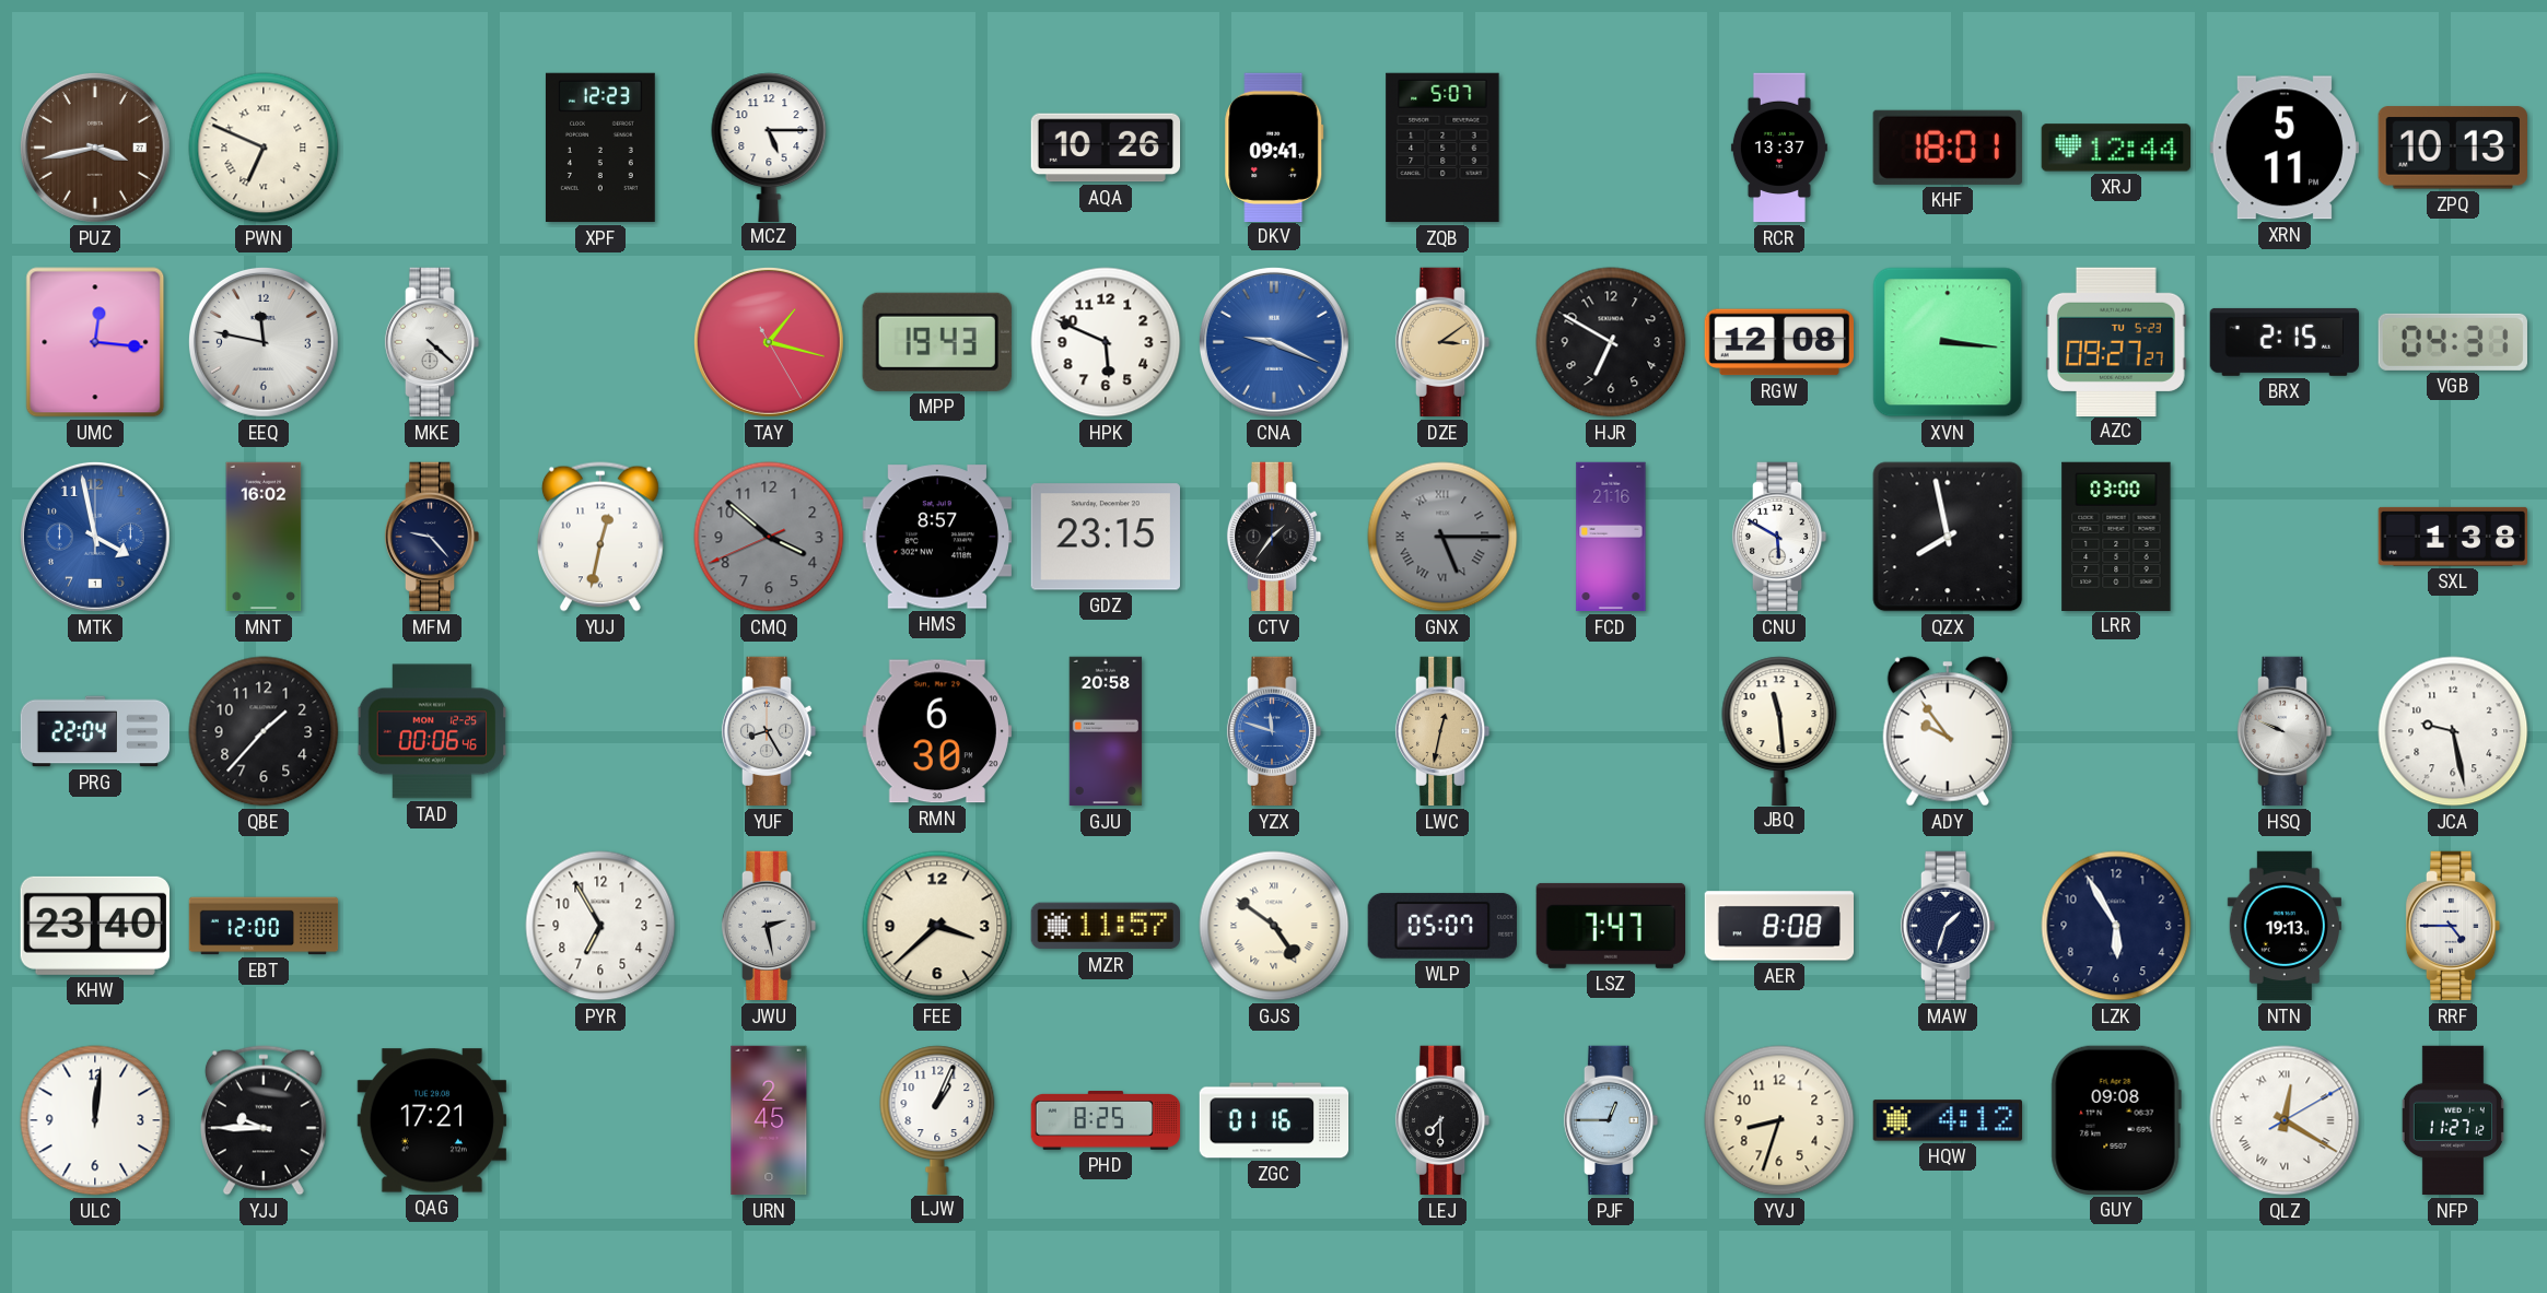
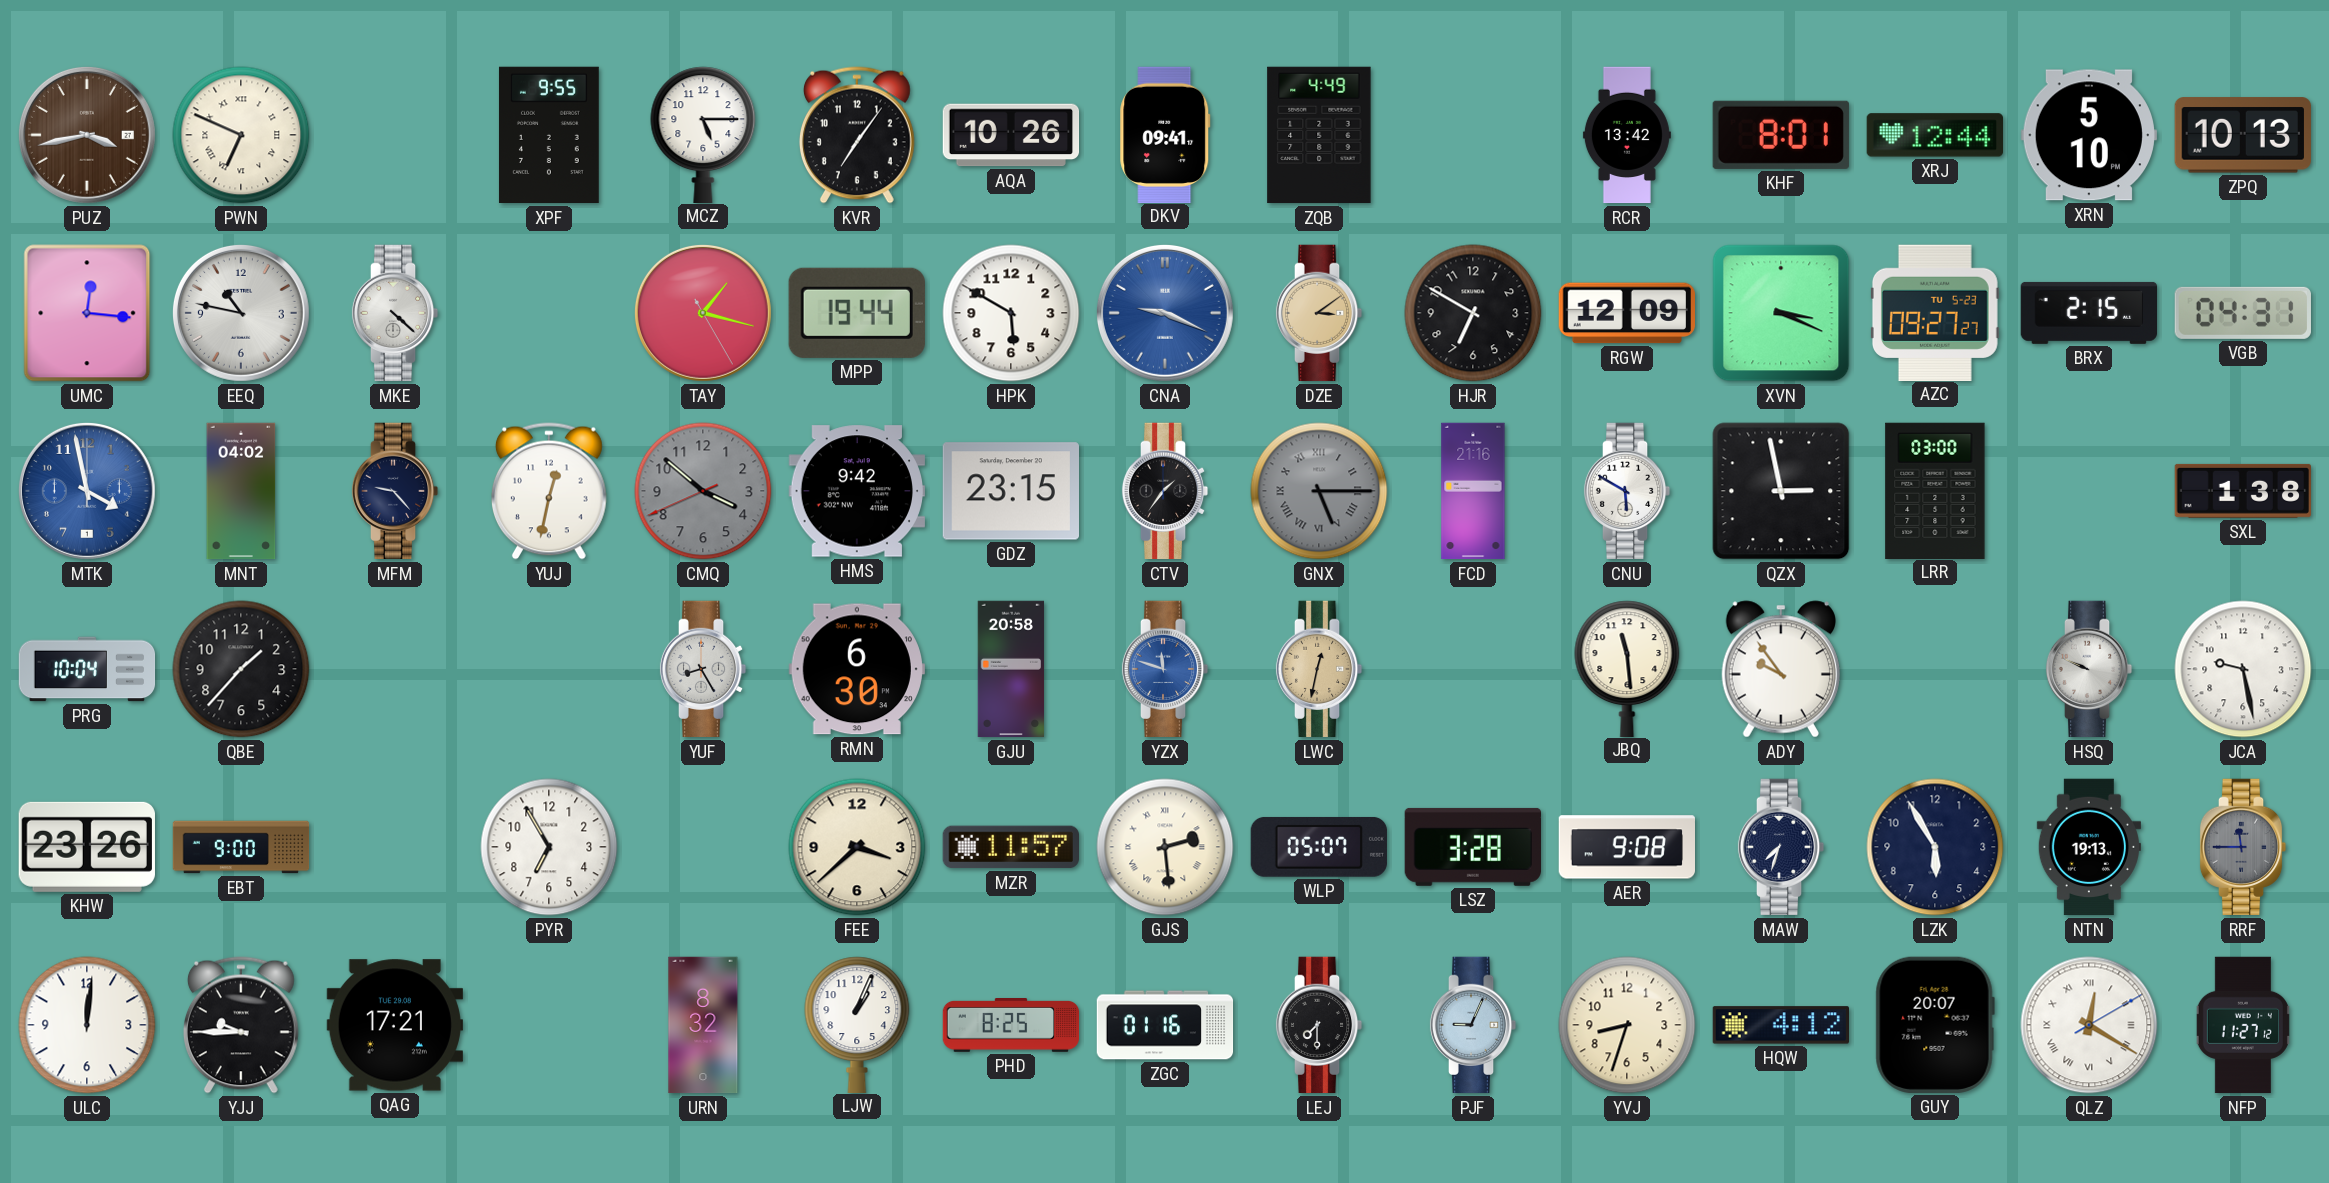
XPF: 12:23 -> 9:55 (549, 135)
KVR: none -> 7:06 (857, 135)
ZQB: 5:07 -> 4:49 (1319, 135)
RCR: 13:37 -> 13:42 (1627, 135)
KHF: 18:01 -> 8:01 (1781, 135)
XRN: 5:11 -> 5:10 (2089, 135)
EEQ: 11:47 -> 10:47 (241, 313)
MPP: 19:43 -> 19:44 (857, 313)
HPK: 5:49 -> 5:50 (1011, 313)
RGW: 12:08 -> 12:09 (1626, 313)
XVN: 3:16 -> 3:19 (1781, 313)
MNT: 16:02 -> 04:02 (241, 491)
HMS: 8:57 -> 9:42 (856, 491)
QZX: 7:58 -> 2:58 (1781, 491)
PRG: 22:04 -> 10:04 (87, 669)
TAD: 00:06 -> none (432, 731)
KHW: 23:40 -> 23:26 (87, 847)
EBT: 12:00 -> 9:00 (241, 847)
JWU: 2:28 -> none (769, 926)
GJS: 4:51 -> 2:29 (1165, 847)
LSZ: 7:47 -> 3:28 (1472, 847)
AER: 8:08 -> 9:08 (1626, 847)
MAW: 1:33 -> 7:33 (1781, 847)
RRF: 4:45 -> 11:45 (2243, 847)
RRF dial: white -> grey (2243, 847)
URN: 2:45 -> 8:32 (703, 1025)
PJF: 12:45 -> 9:04 (1473, 1025)
GUY: 09:08 -> 20:07 (1935, 1025)
